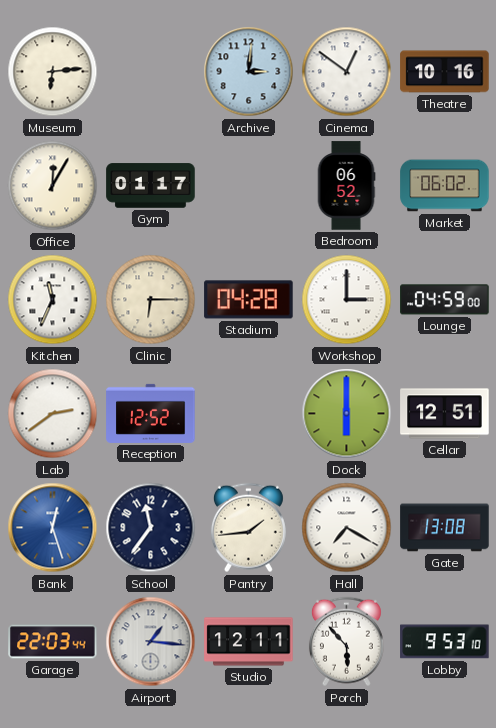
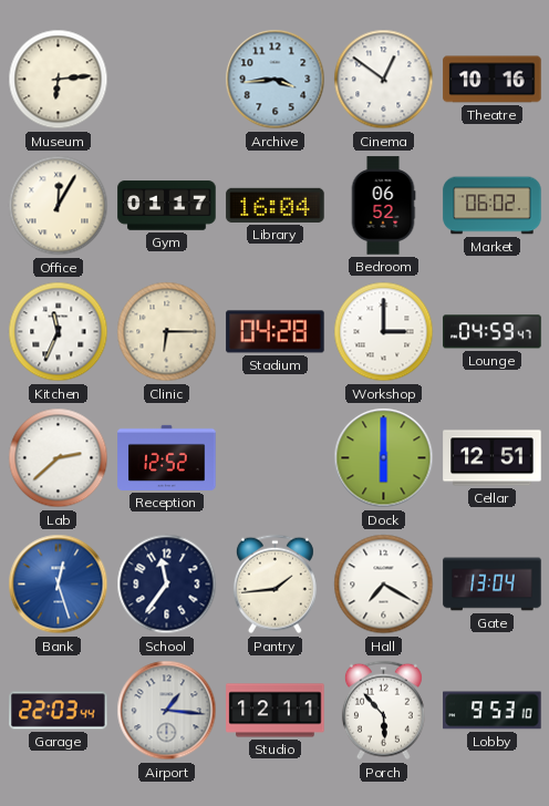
Archive: 3:01 -> 3:44 (276, 80)
Library: none -> 16:04 (276, 205)
Lounge: 04:59:00 -> 04:59:47 (493, 332)
Lab: 2:39 -> 2:38 (59, 458)
Gate: 13:08 -> 13:04 (493, 585)
